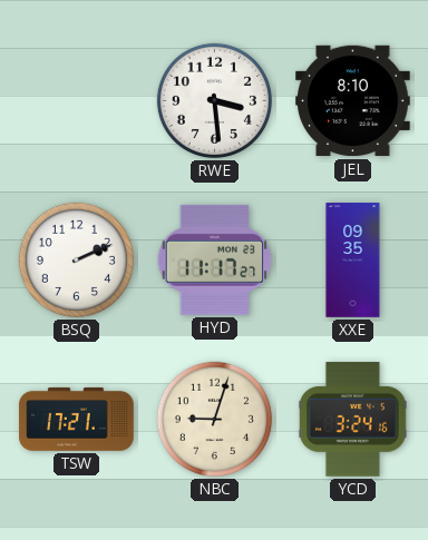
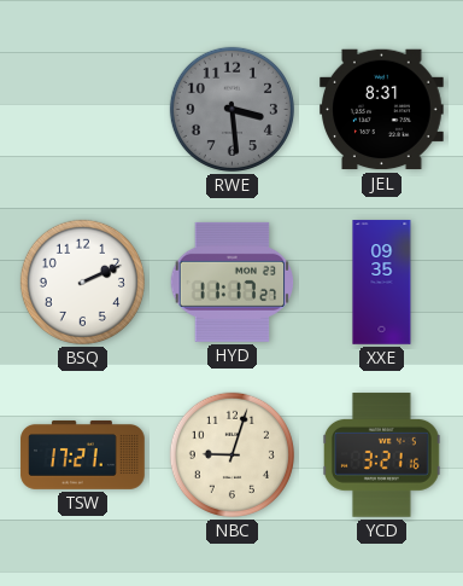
RWE dial: white -> grey (231, 109)
JEL: 8:10 -> 8:31 (382, 110)
YCD: 3:24 -> 3:21 (382, 456)
